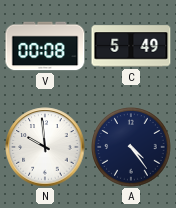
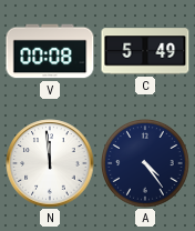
N: 9:59 -> 11:59 (50, 163)
